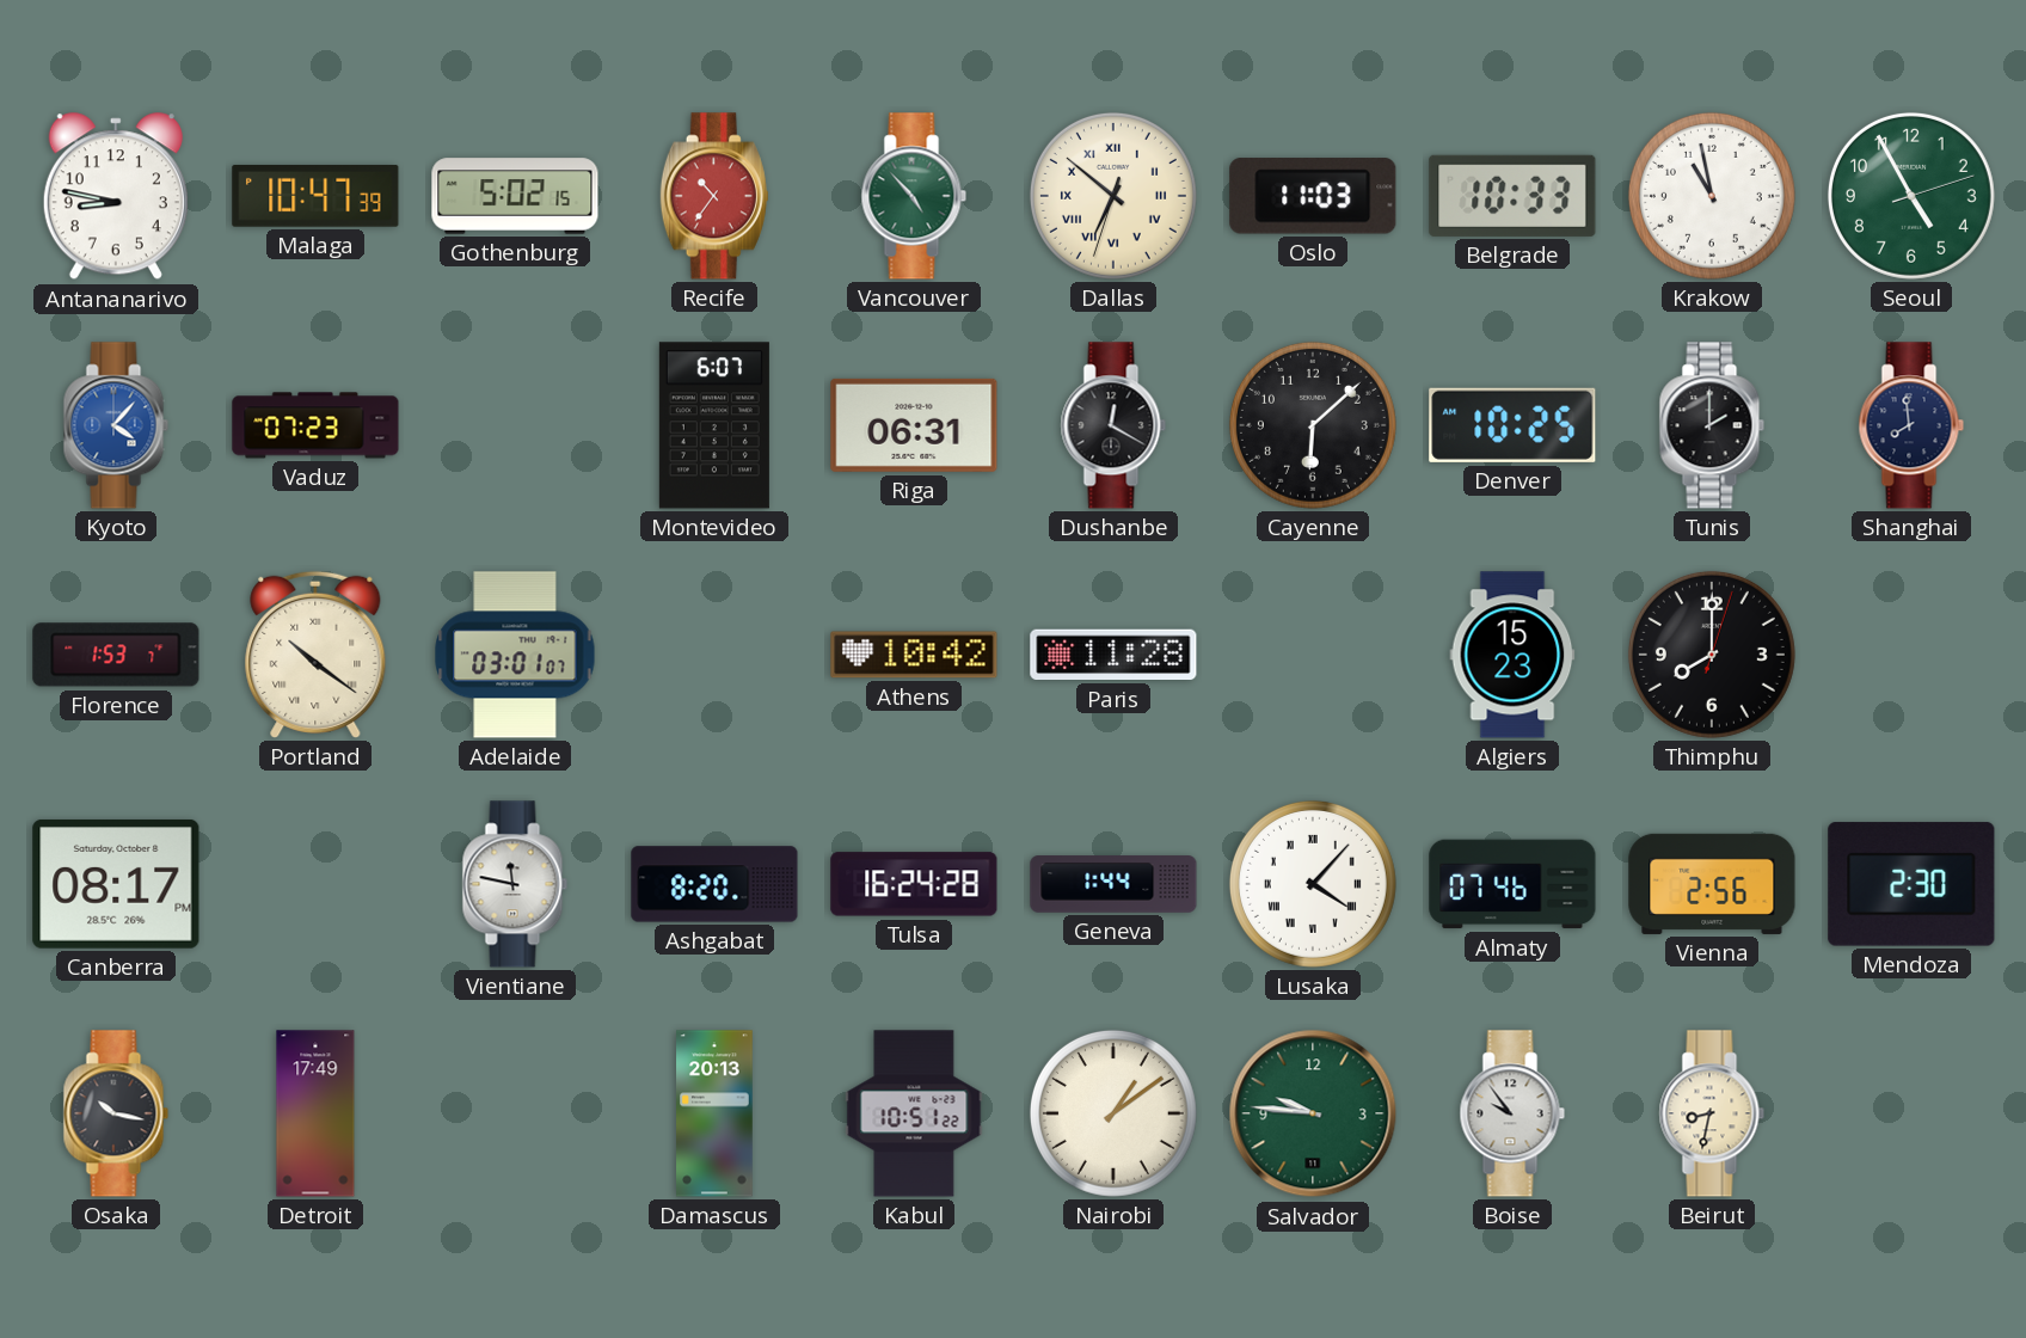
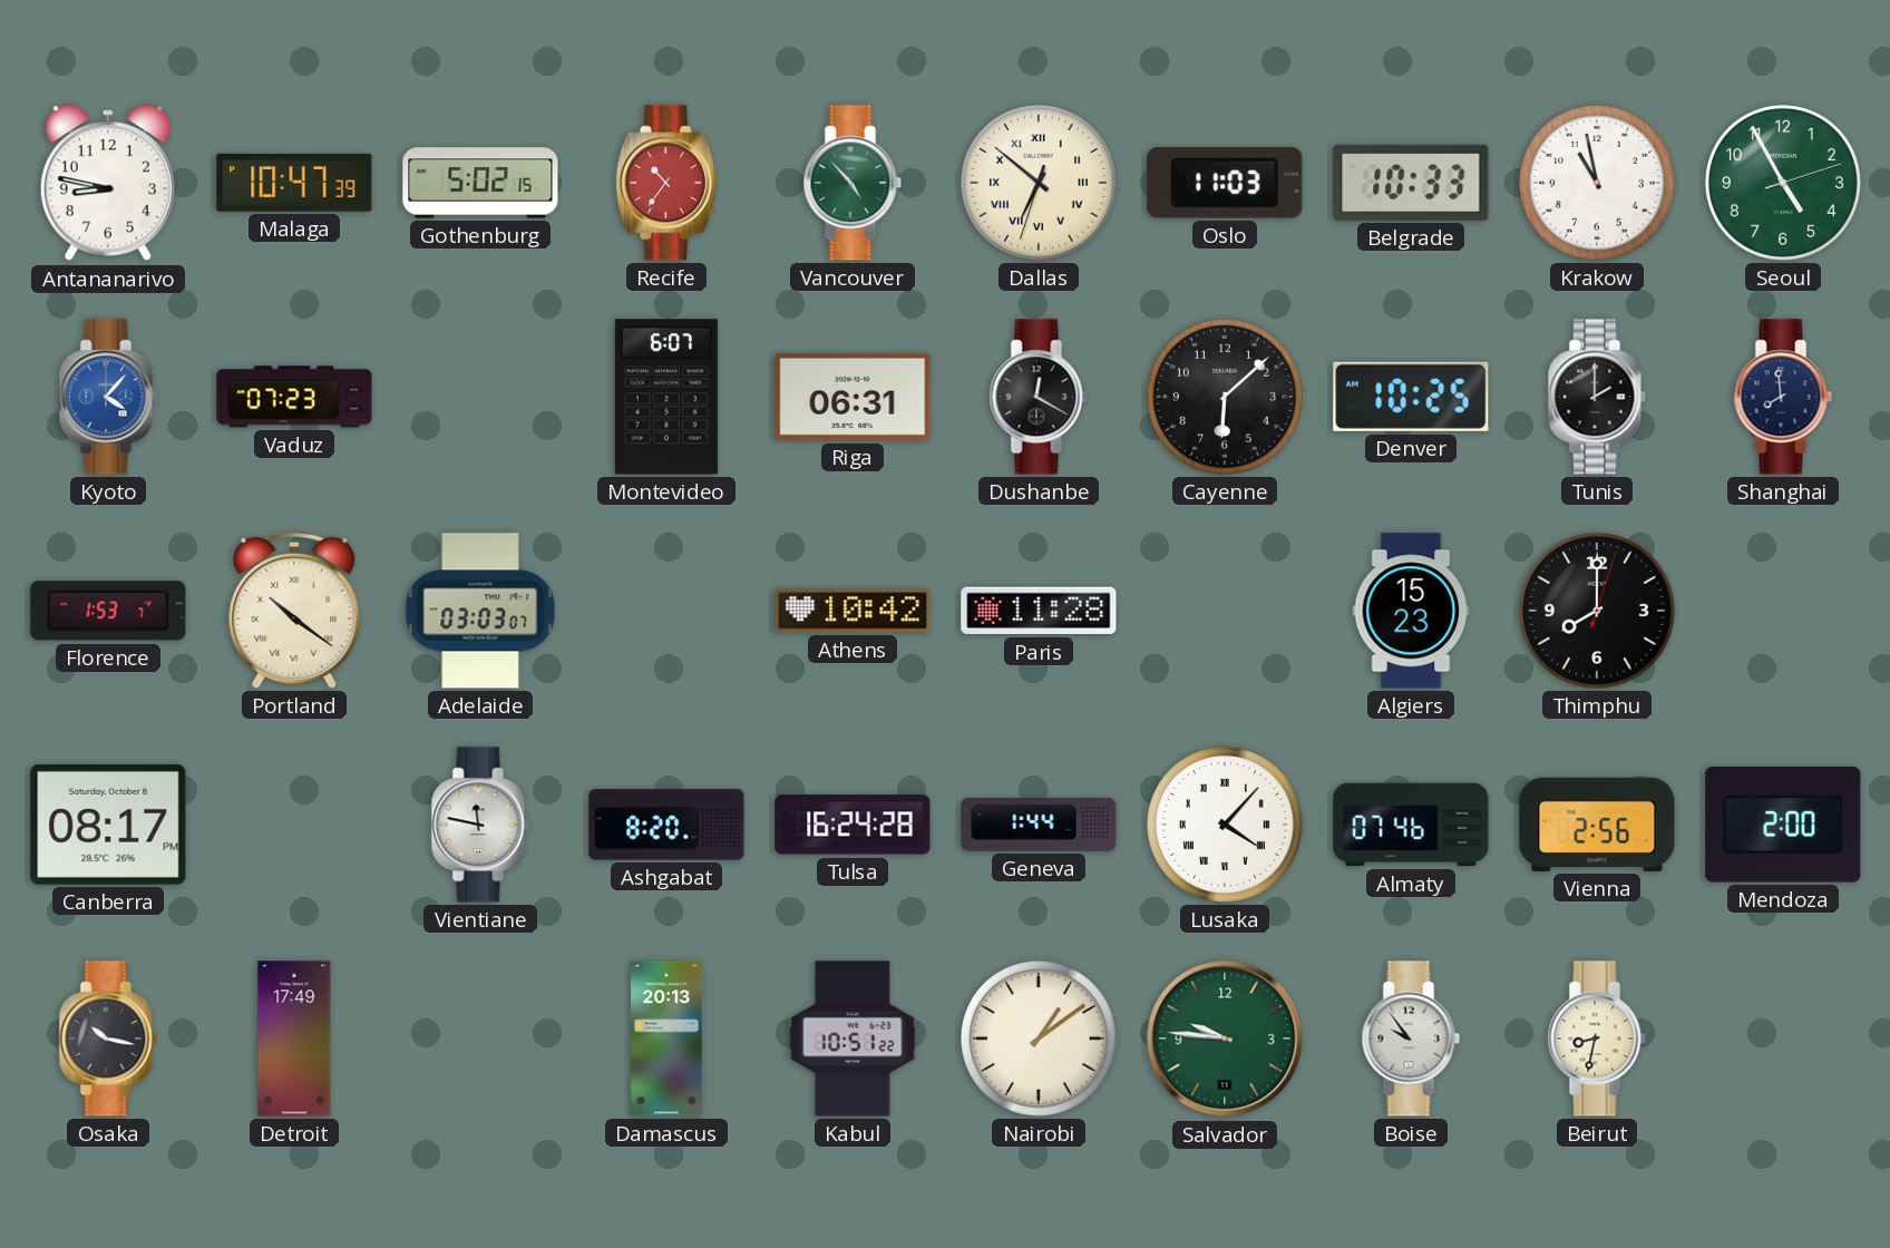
Adelaide: 03:01 -> 03:03 (480, 611)
Mendoza: 2:30 -> 2:00 (1783, 825)
